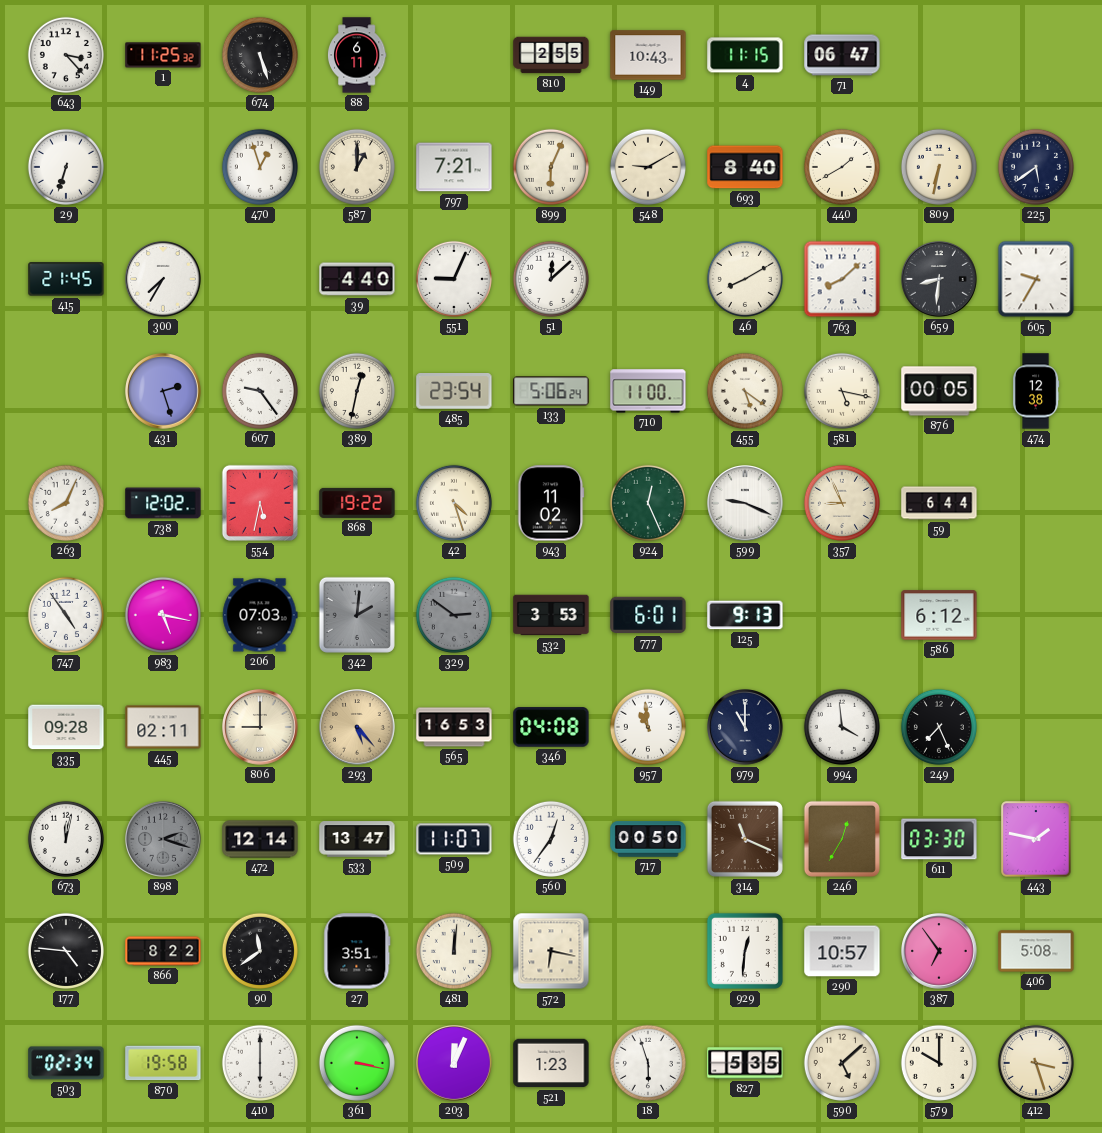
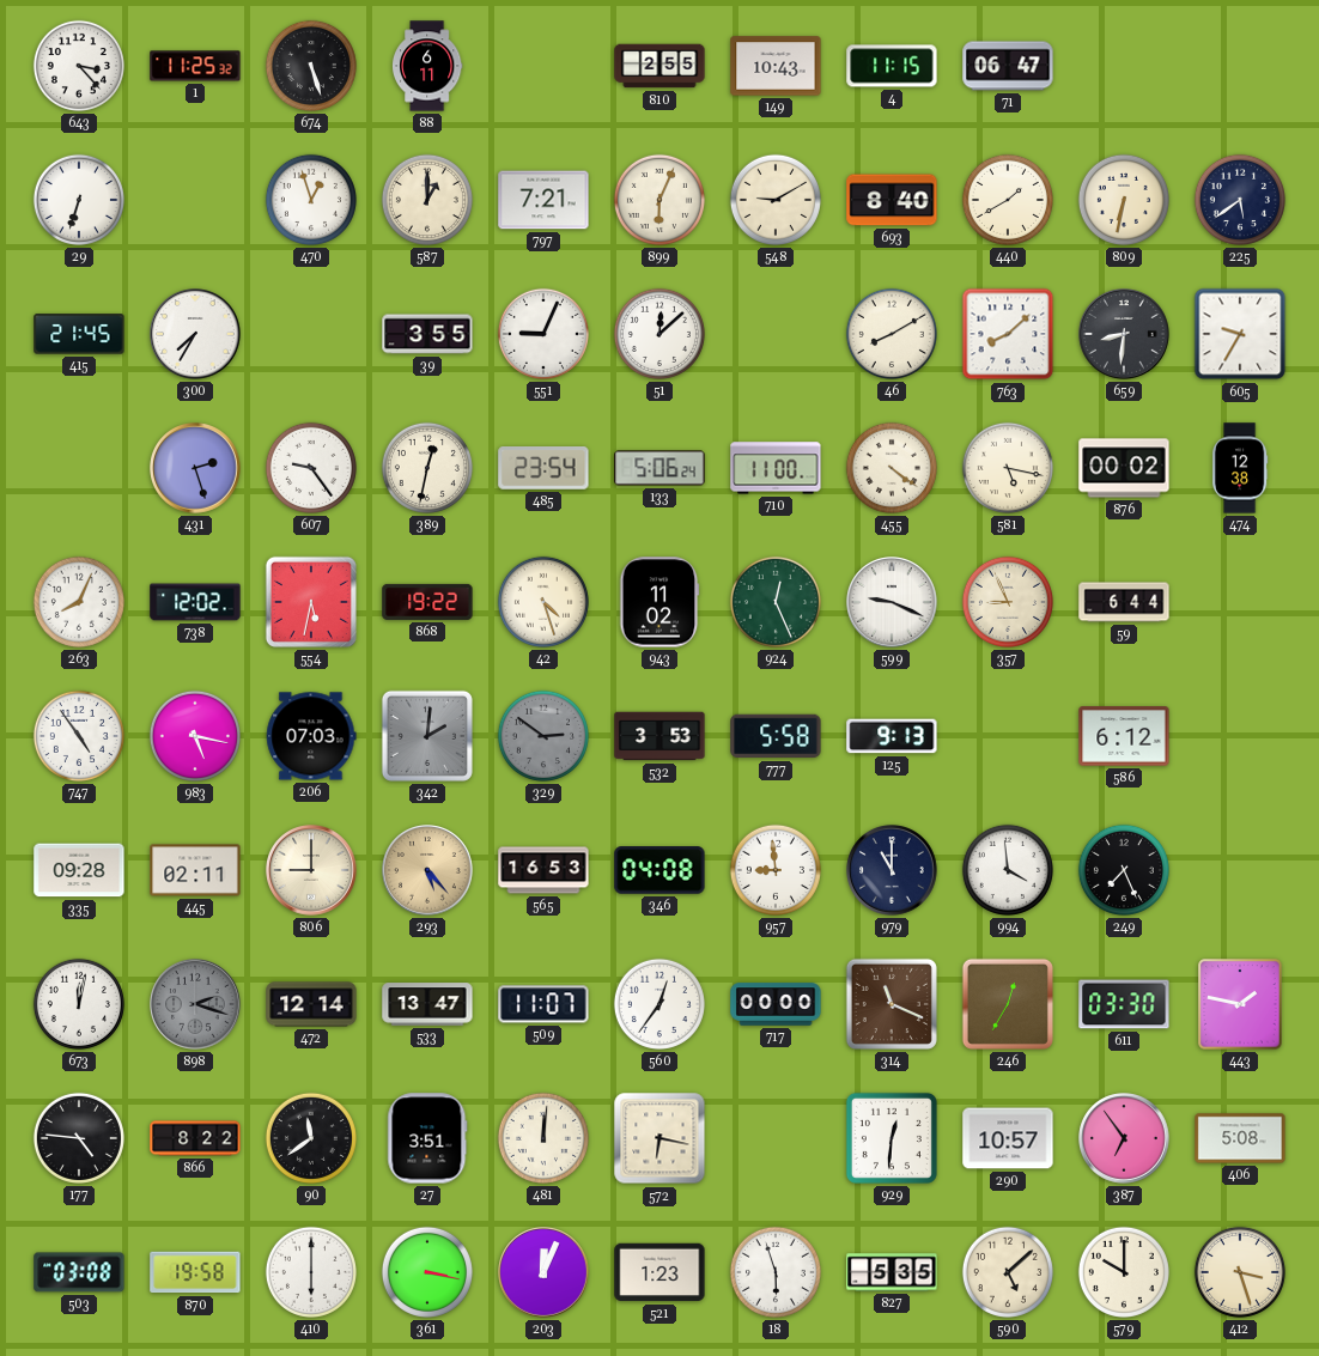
39: 4:40 -> 3:55 (427, 334)
455: 5:21 -> 4:21 (892, 468)
876: 00:05 -> 00:02 (1124, 468)
777: 6:01 -> 5:58 (776, 736)
957: 10:59 -> 8:59 (776, 870)
717: 00:50 -> 00:00 (776, 1004)
503: 02:34 -> 03:08 (79, 1272)
